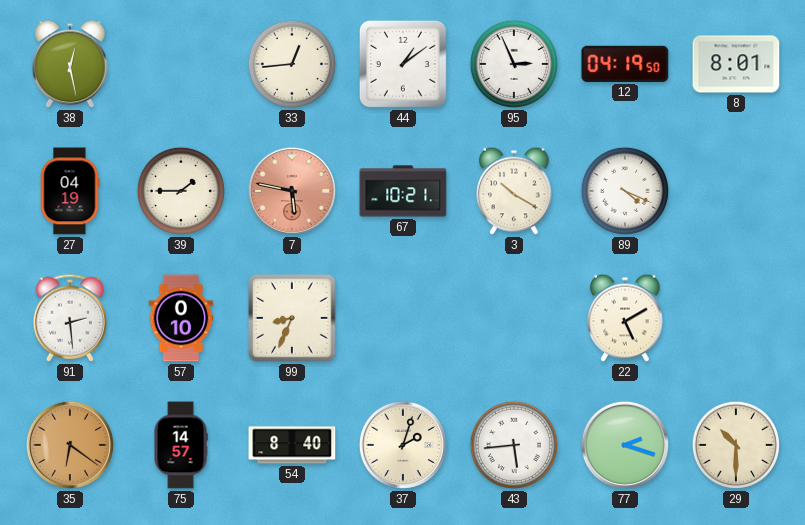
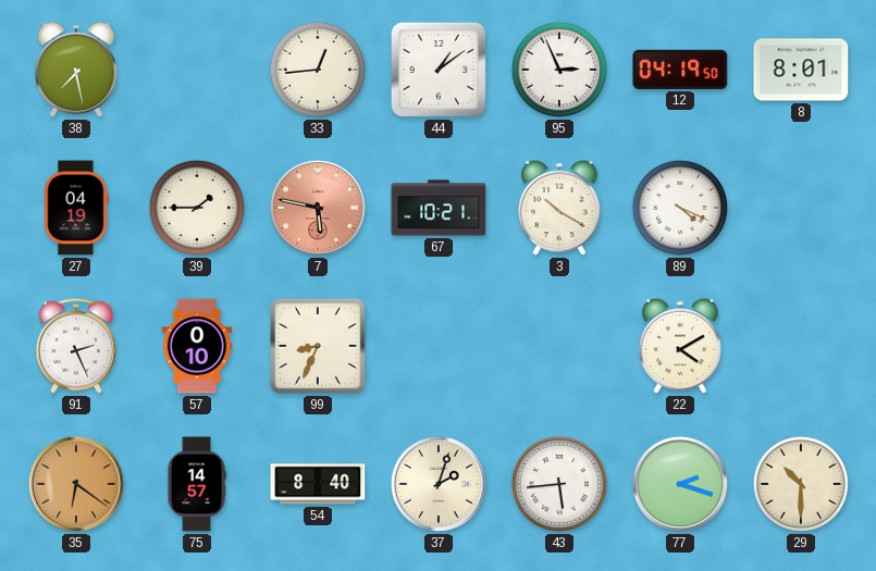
38: 12:28 -> 7:28 (76, 70)
91: 2:29 -> 2:26 (76, 346)
22: 5:10 -> 4:10 (680, 346)
